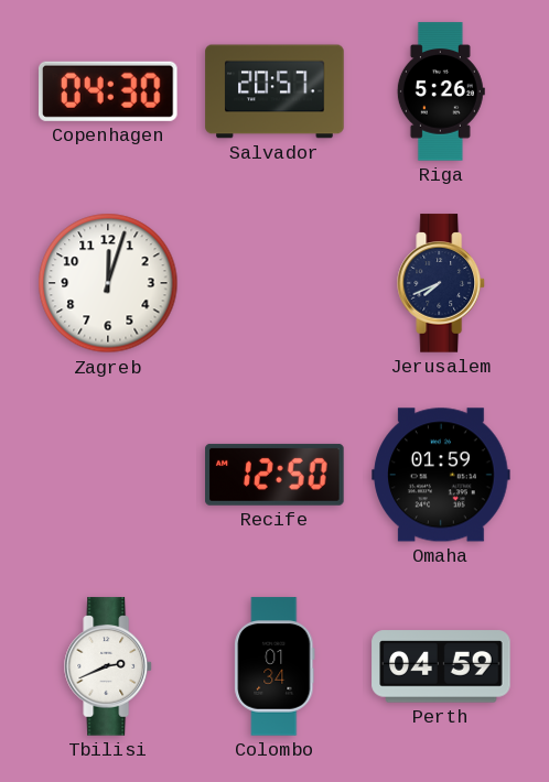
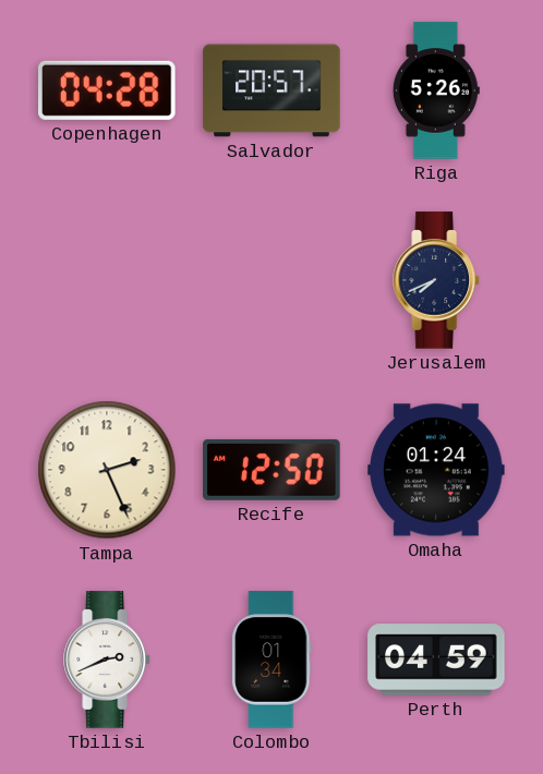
Copenhagen: 04:30 -> 04:28 (108, 90)
Zagreb: 12:03 -> none (108, 283)
Tampa: none -> 2:26 (107, 470)
Omaha: 01:59 -> 01:24 (436, 470)
